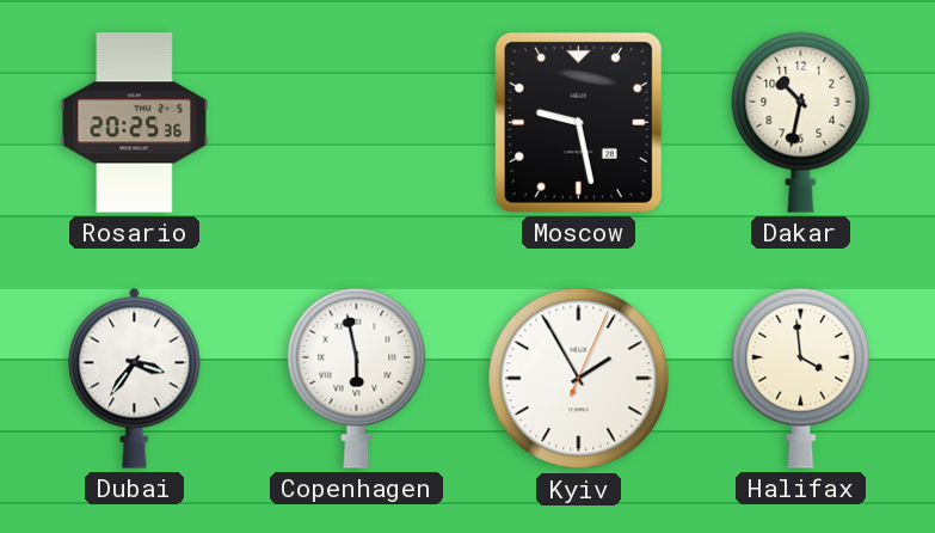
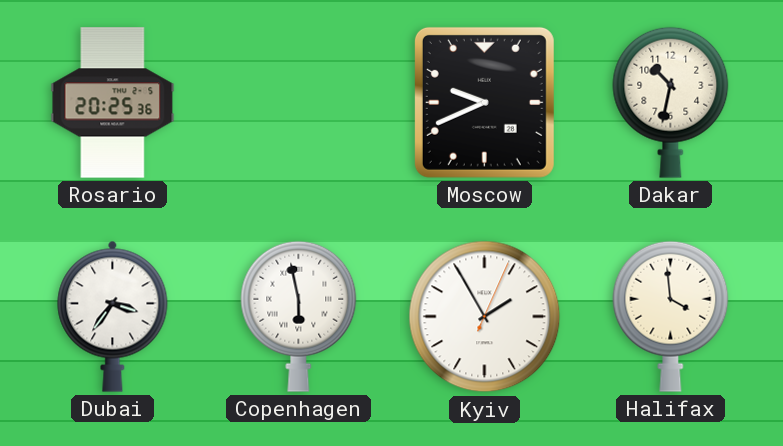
Moscow: 9:28 -> 9:41 (484, 102)
